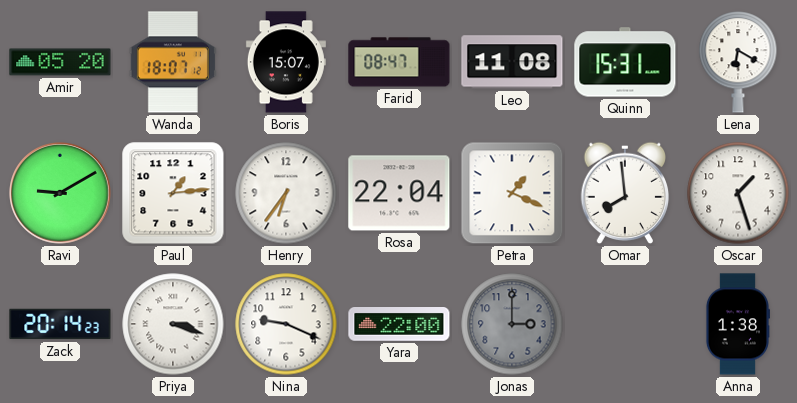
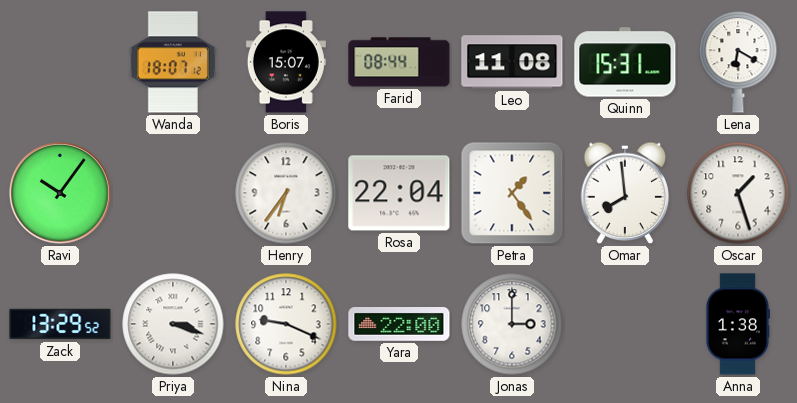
Amir: 05:20 -> none (60, 62)
Farid: 08:47 -> 08:44 (399, 62)
Ravi: 9:10 -> 10:06 (60, 193)
Paul: 1:14 -> none (173, 193)
Petra: 1:19 -> 1:24 (512, 193)
Zack: 20:14 -> 13:29 (60, 324)
Jonas dial: grey -> white (512, 324)
